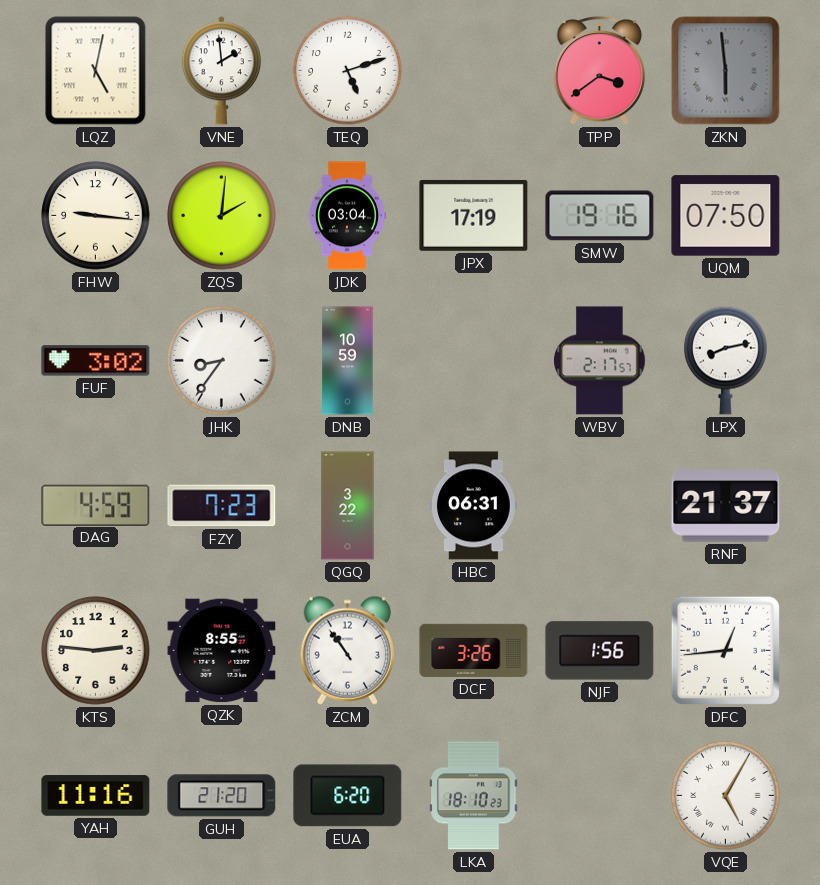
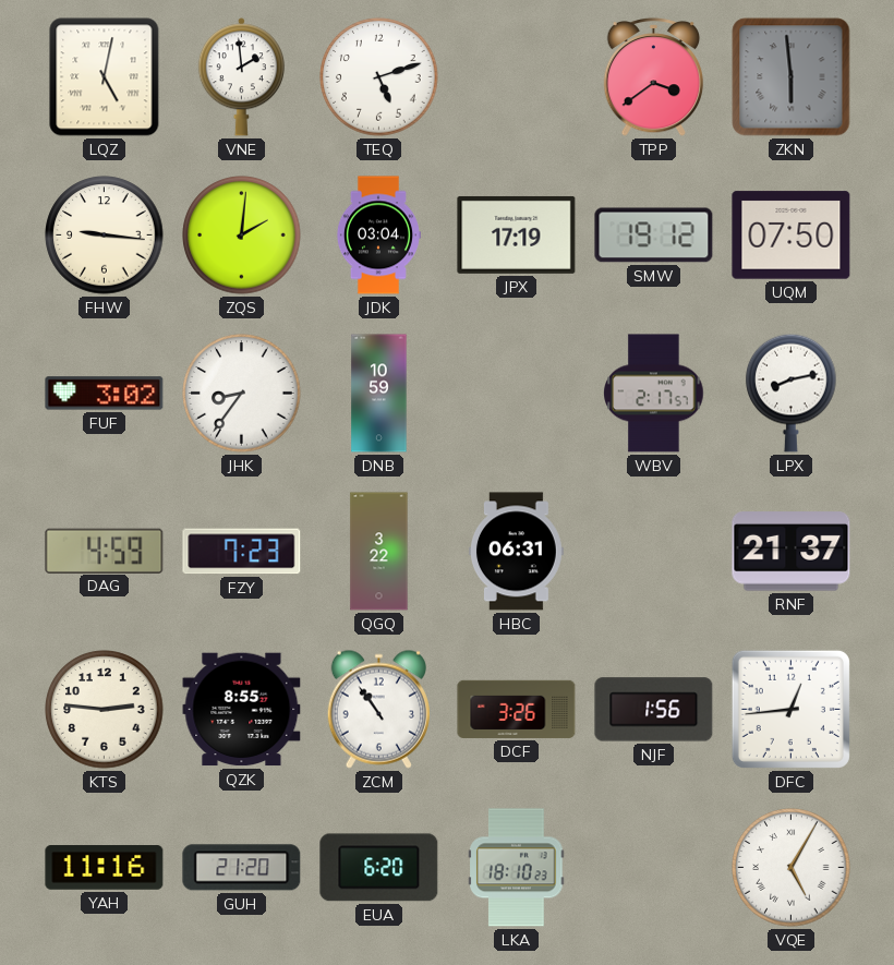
SMW: 19:16 -> 19:12 (654, 236)
